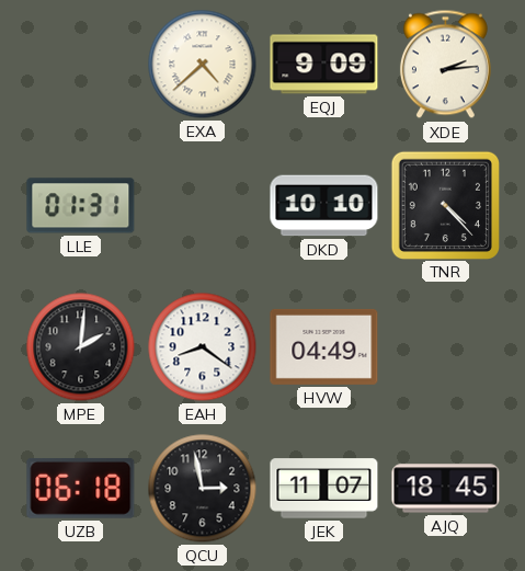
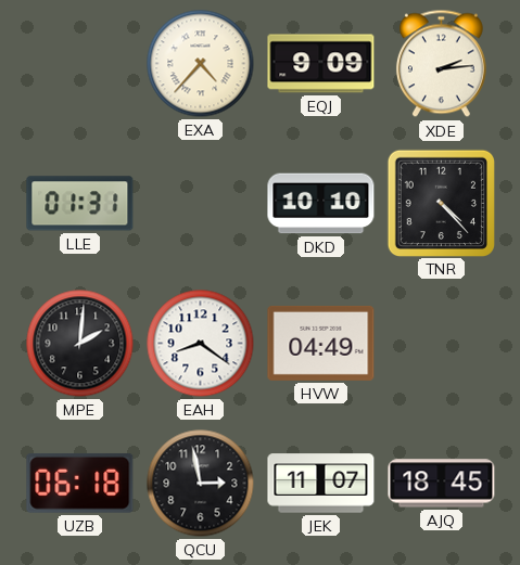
EXA: 4:38 -> 4:37 (201, 64)
